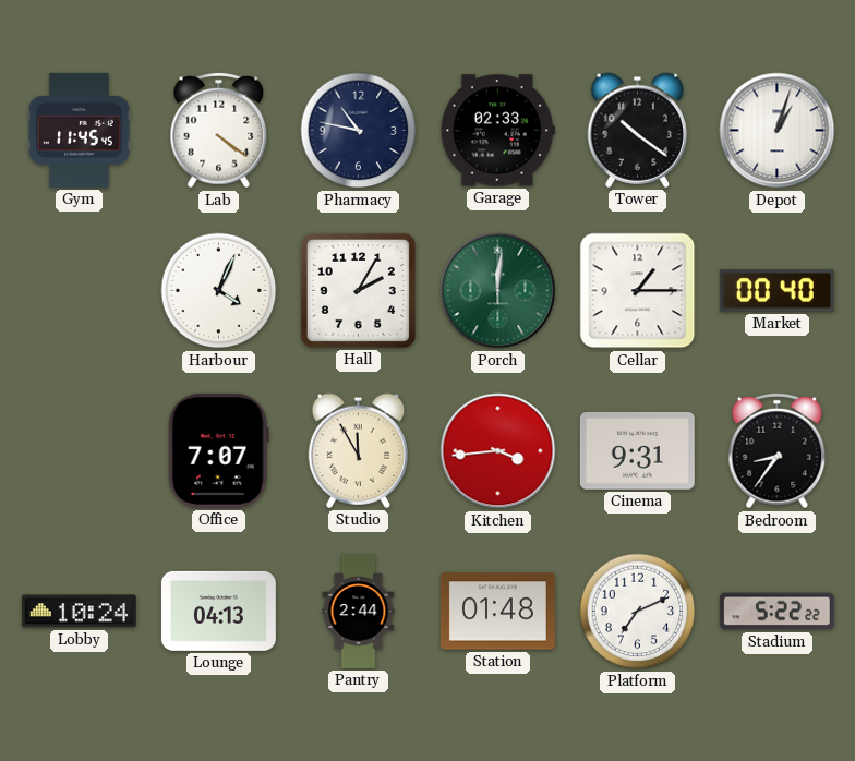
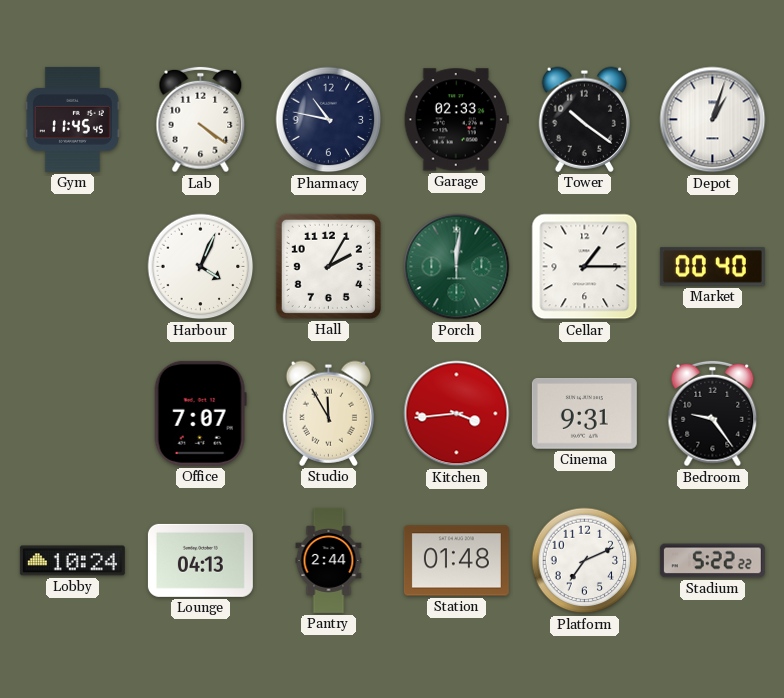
Bedroom: 8:36 -> 9:24 (713, 414)
